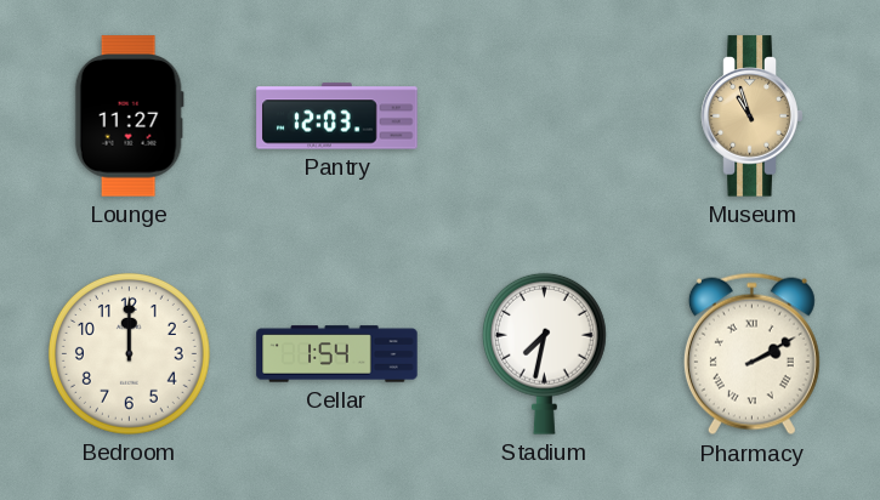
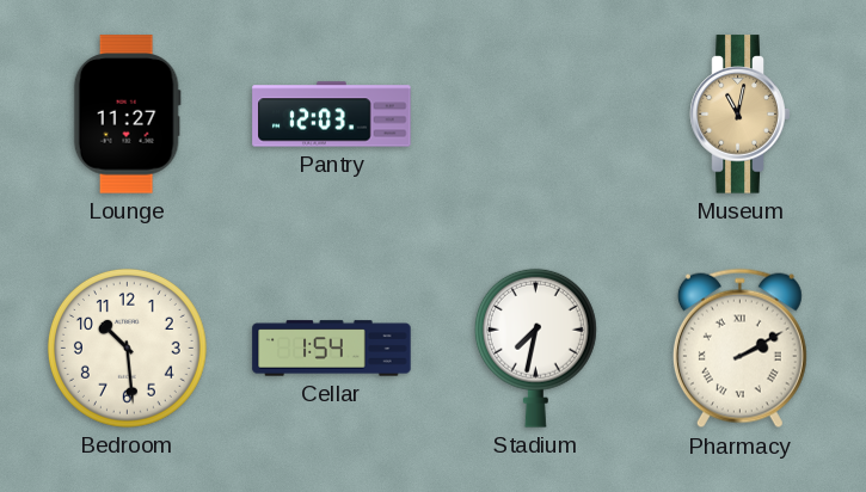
Museum: 10:57 -> 11:02 (741, 115)
Bedroom: 12:00 -> 10:29 (127, 348)
